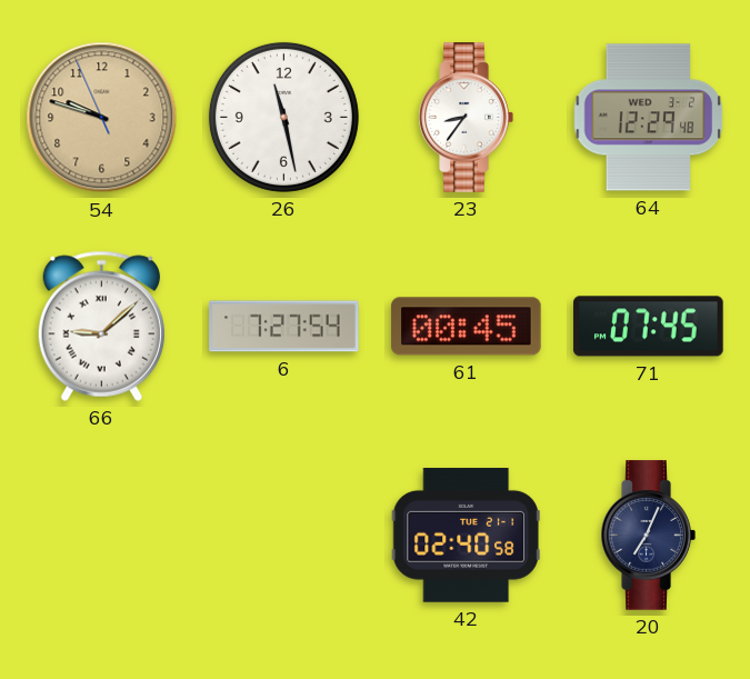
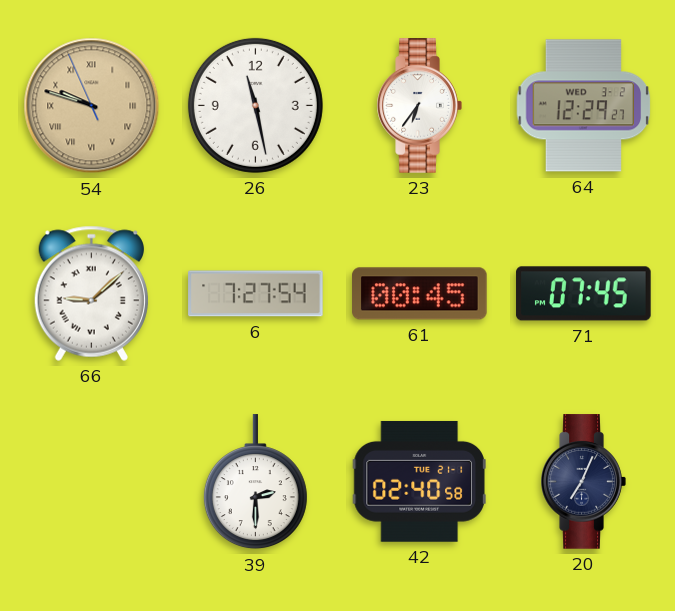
54 numerals: Arabic -> Roman (92, 106)
23: 8:36 -> 6:36 (419, 106)
64: 12:29:48 -> 12:29:27 (584, 106)
39: none -> 2:30 (255, 482)
